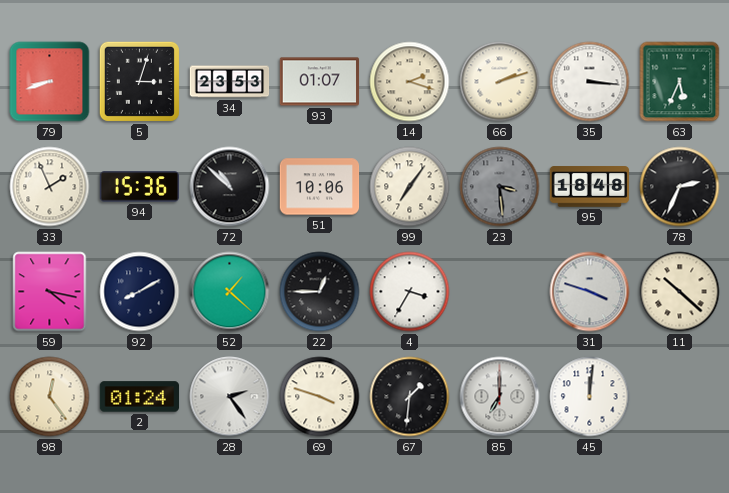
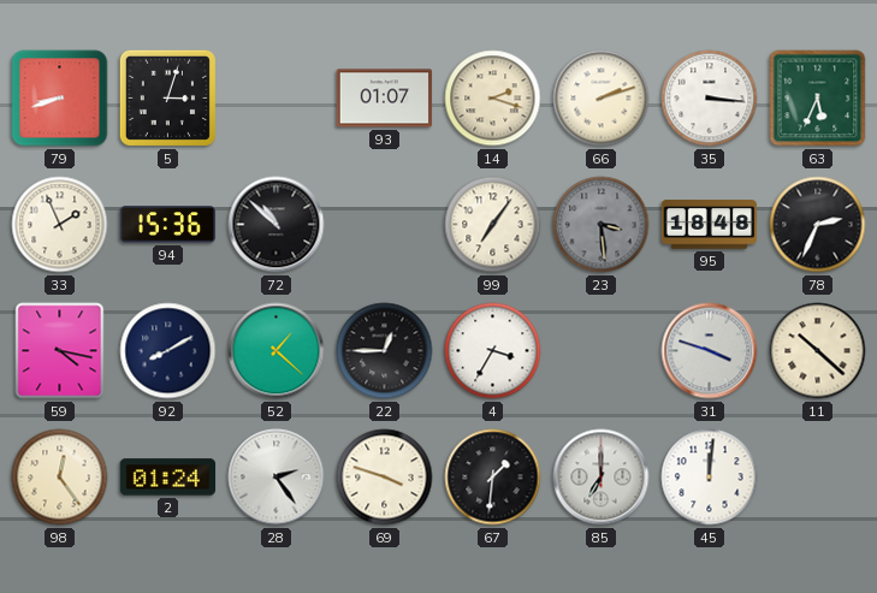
34: 23:53 -> none (230, 82)
51: 10:06 -> none (320, 187)
